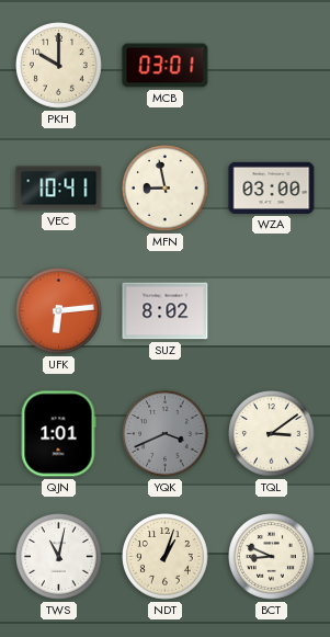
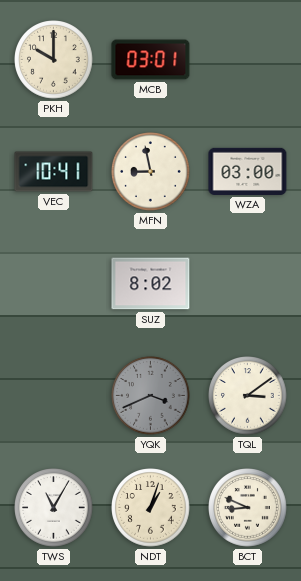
UFK: 6:14 -> none (59, 311)
QJN: 1:01 -> none (58, 434)
TWS: 11:02 -> 11:05 (54, 508)
